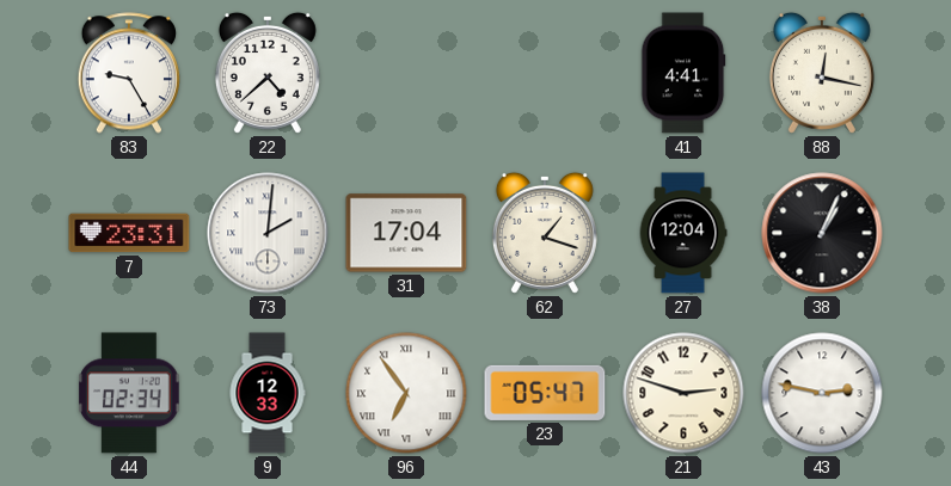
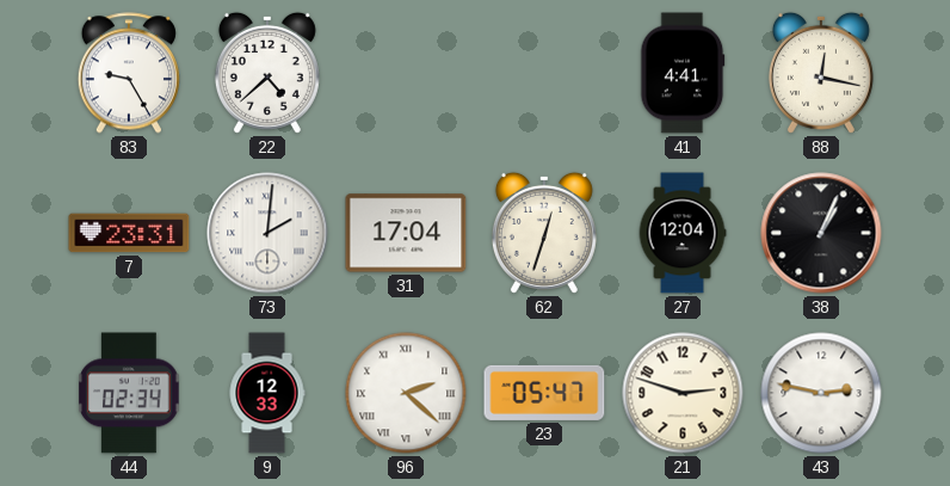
62: 1:18 -> 12:33 (544, 233)
96: 6:54 -> 2:22 (406, 393)
